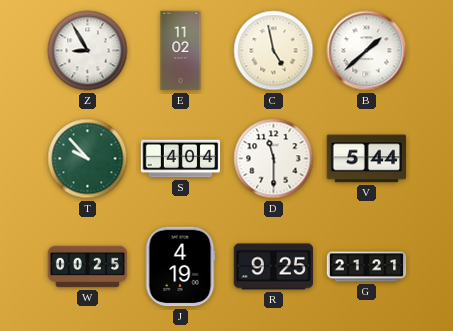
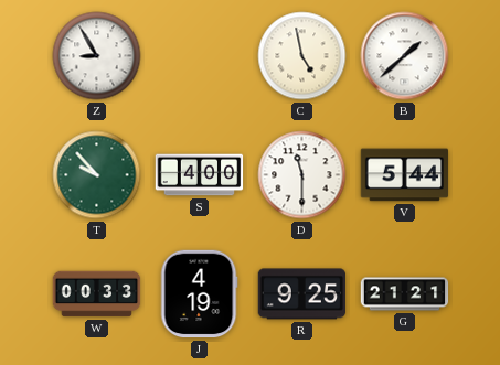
E: 11:02 -> none (181, 51)
S: 4:04 -> 4:00 (200, 175)
W: 00:25 -> 00:33 (97, 294)
